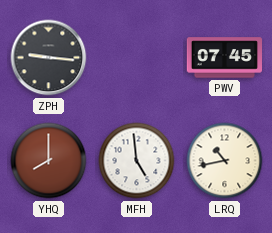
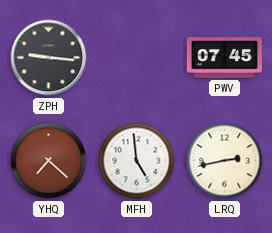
YHQ: 8:00 -> 7:22 (49, 161)
LRQ: 10:43 -> 2:43 (225, 161)
